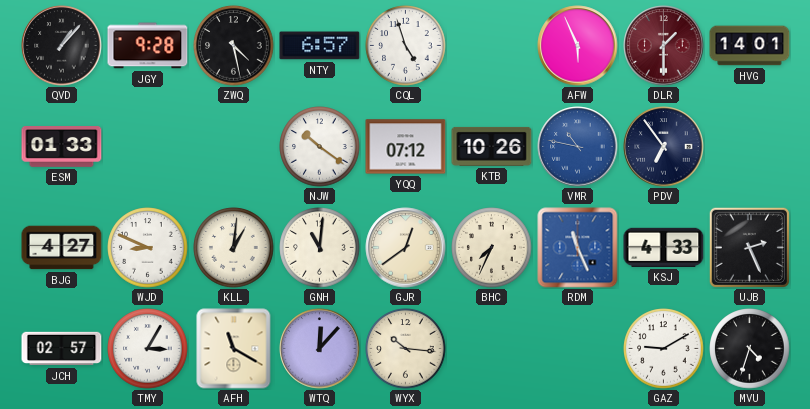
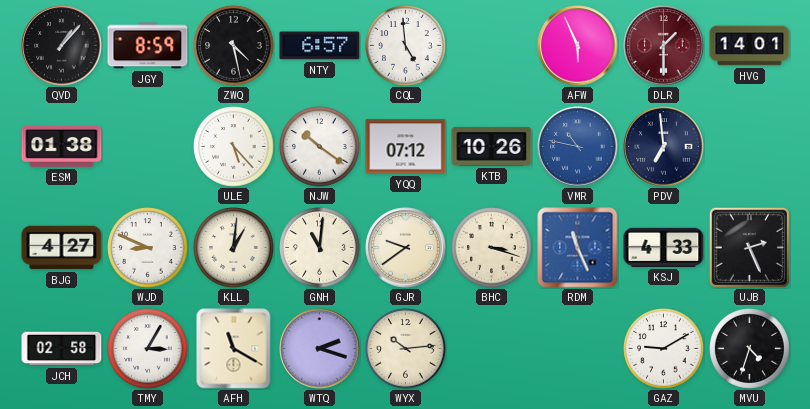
JGY: 9:28 -> 8:59 (148, 46)
CQL: 4:57 -> 4:59 (406, 46)
ESM: 01:33 -> 01:38 (62, 147)
ULE: none -> 5:23 (234, 147)
PDV: 6:54 -> 6:59 (664, 147)
GJR: 12:39 -> 9:39 (406, 248)
BHC: 7:34 -> 3:18 (492, 248)
JCH: 02:57 -> 02:58 (62, 349)
WTQ: 12:07 -> 2:18 (320, 349)
WYX: 10:16 -> 10:14 (406, 349)
